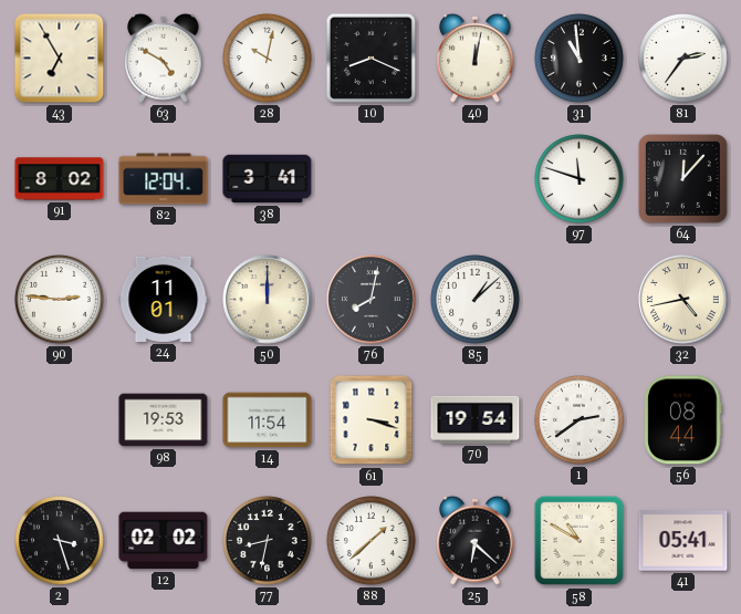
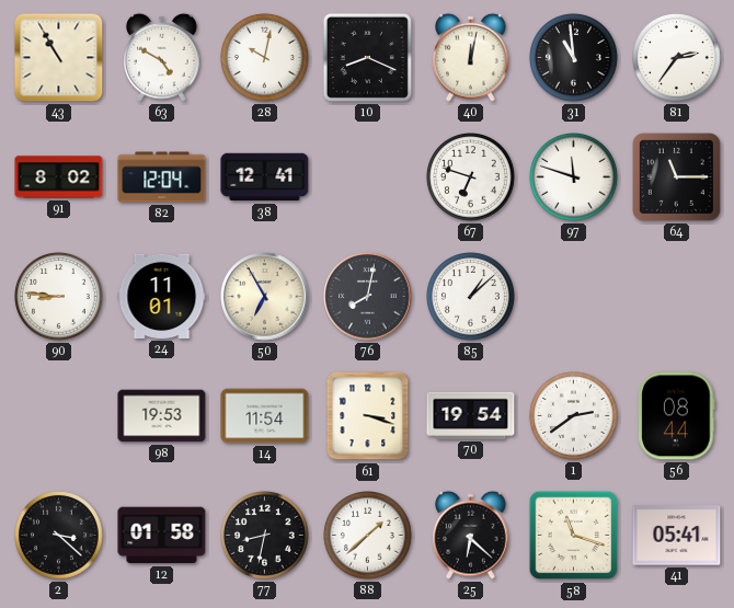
43: 6:55 -> 10:55 (59, 58)
38: 3:41 -> 12:41 (265, 177)
67: none -> 6:48 (471, 177)
64: 12:07 -> 11:15 (676, 176)
90: 2:46 -> 8:46 (59, 297)
50: 12:00 -> 6:55 (265, 297)
32: 4:43 -> none (683, 300)
2: 3:27 -> 3:22 (59, 536)
12: 02:02 -> 01:58 (162, 536)
58: 10:50 -> 11:18 (574, 536)
